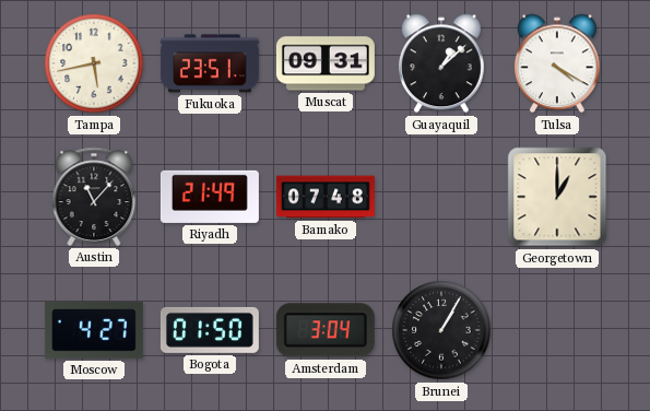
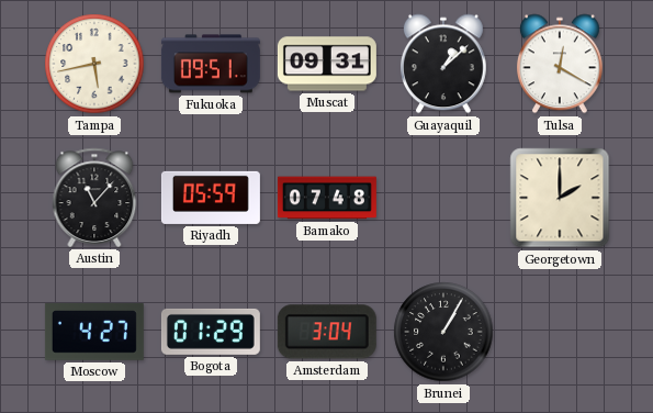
Fukuoka: 23:51 -> 09:51 (211, 64)
Tulsa: 4:20 -> 12:20 (560, 64)
Riyadh: 21:49 -> 05:59 (211, 198)
Georgetown: 1:00 -> 2:00 (560, 198)
Bogota: 01:50 -> 01:29 (211, 332)
